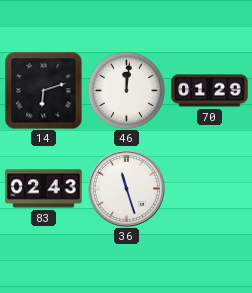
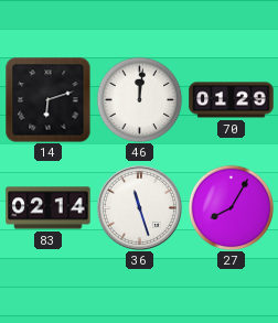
83: 02:43 -> 02:14 (49, 208)
27: none -> 8:05 (231, 207)
